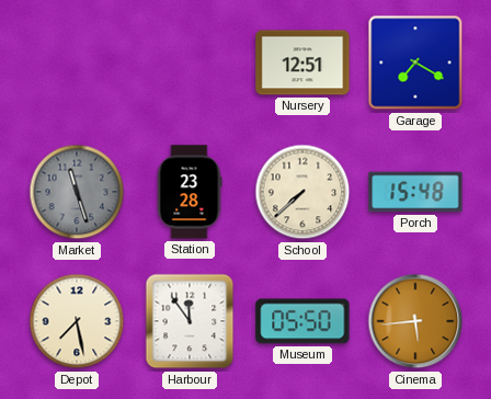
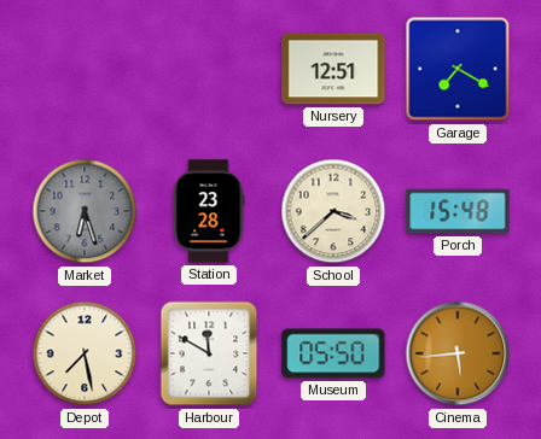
Market: 11:27 -> 6:27 (85, 211)
School: 7:38 -> 3:38 (333, 211)
Harbour: 11:54 -> 11:50 (209, 353)
